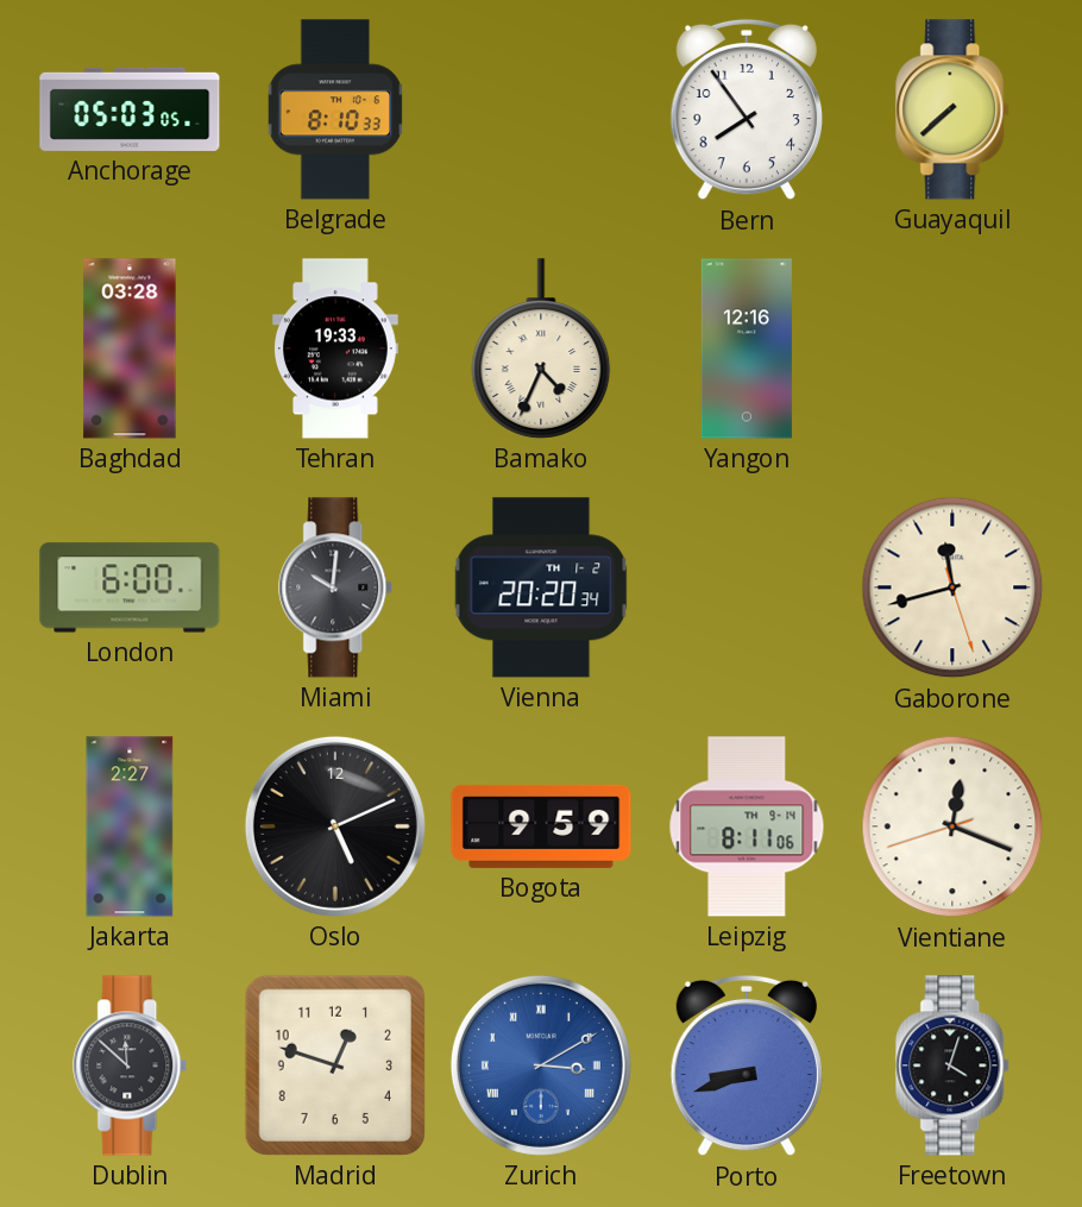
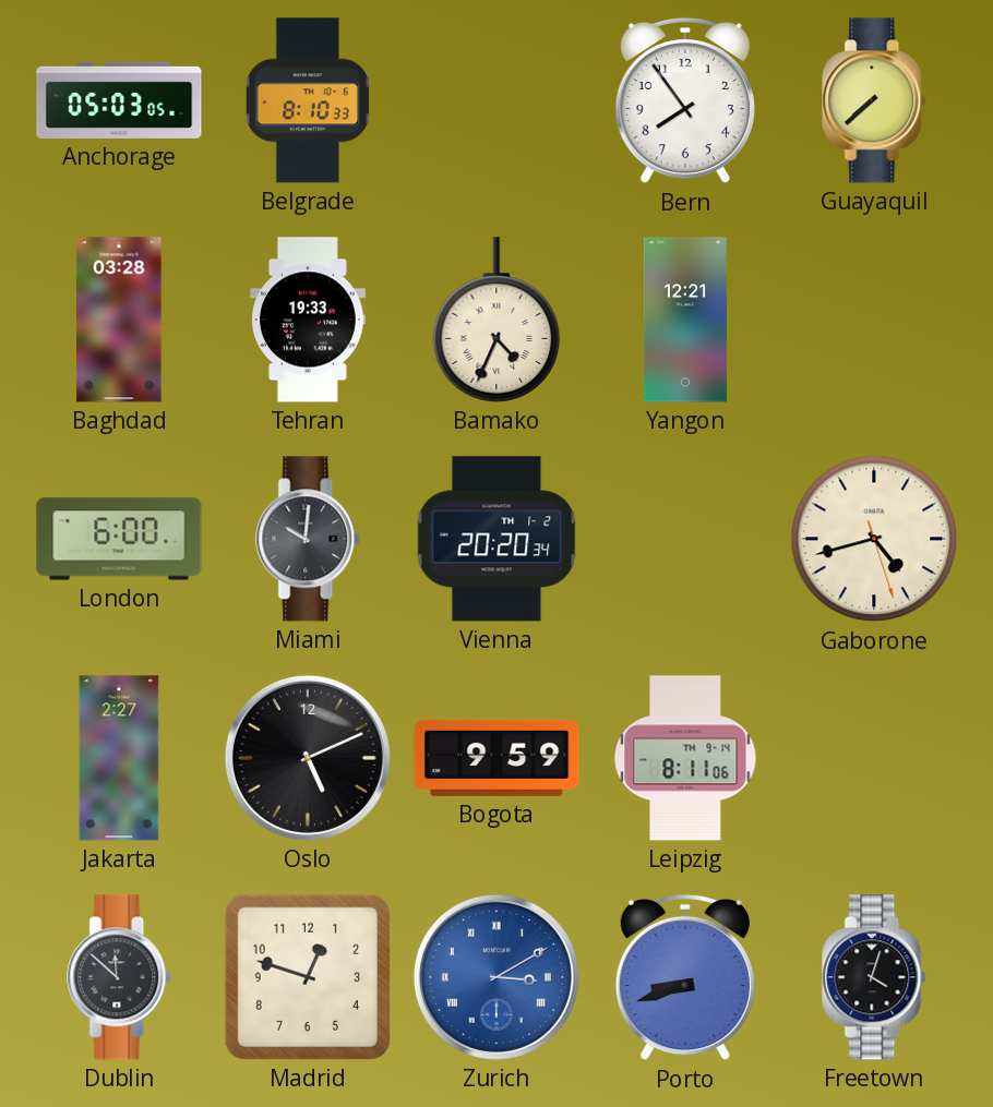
Yangon: 12:16 -> 12:21 (685, 320)
Gaborone: 11:42 -> 4:42 (874, 539)
Vientiane: 12:18 -> none (952, 826)
